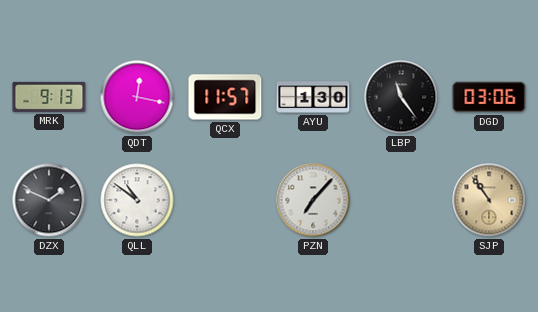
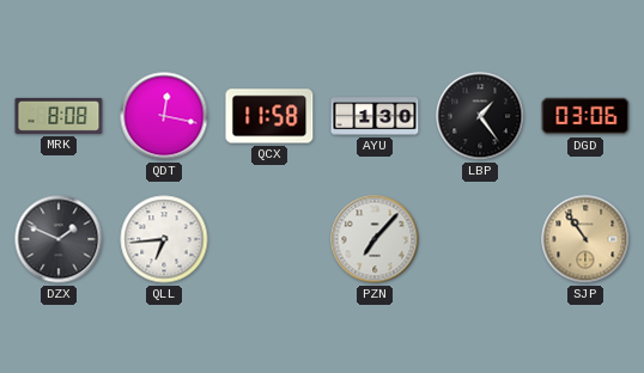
MRK: 9:13 -> 8:08 (59, 116)
QCX: 11:57 -> 11:58 (269, 116)
LBP: 11:24 -> 1:24 (480, 116)
QLL: 10:51 -> 6:44 (164, 239)
